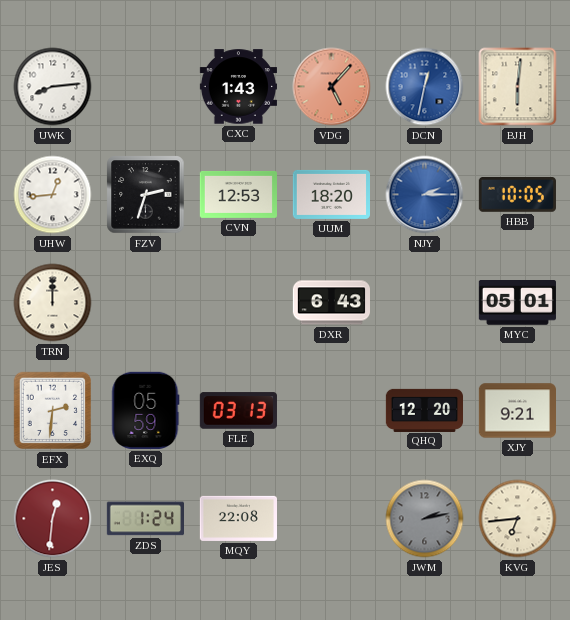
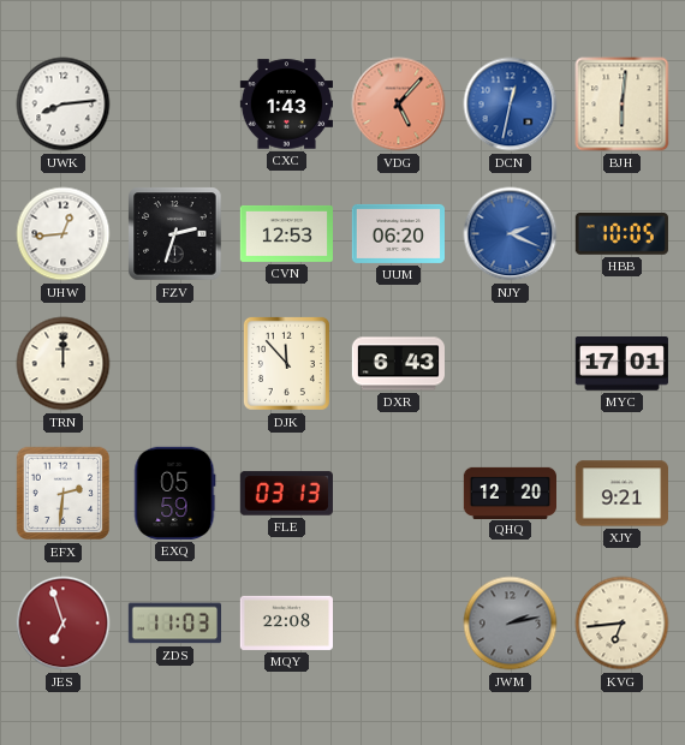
UUM: 18:20 -> 06:20 (398, 233)
NJY: 2:15 -> 2:19 (511, 234)
DJK: none -> 11:53 (286, 363)
MYC: 05:01 -> 17:01 (621, 364)
JES: 12:31 -> 6:57 (64, 624)
ZDS: 1:24 -> 11:03 (174, 624)
